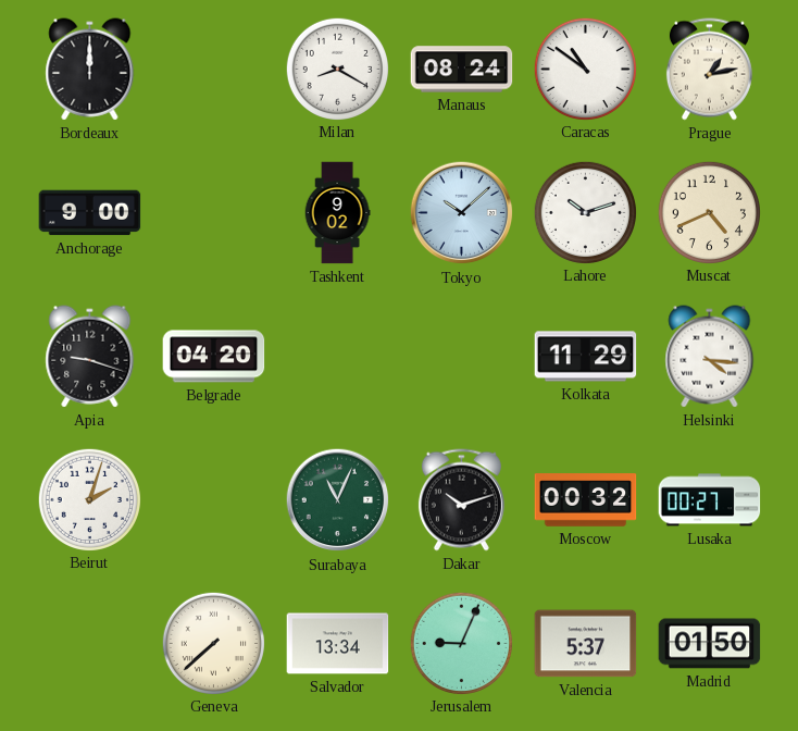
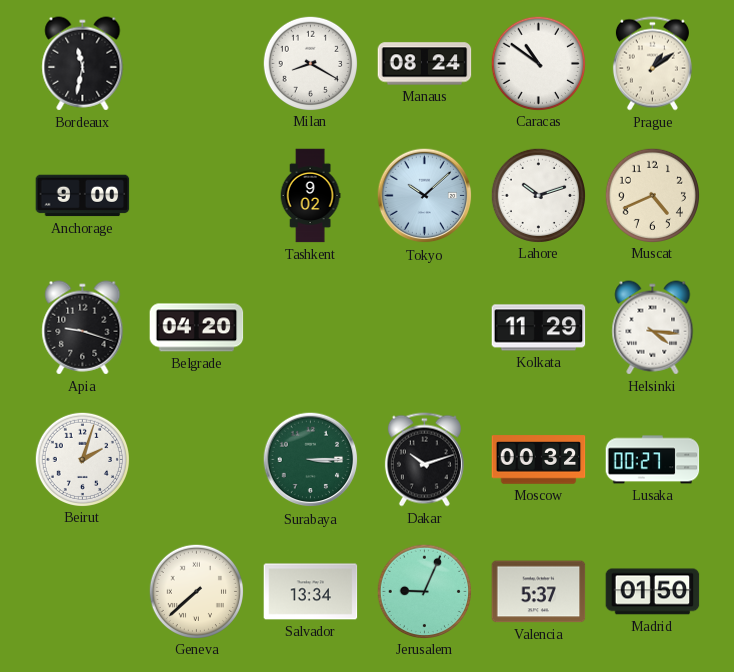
Bordeaux: 12:00 -> 11:32 (83, 64)
Prague: 1:13 -> 1:09 (652, 64)
Surabaya: 11:04 -> 3:15 (311, 460)
